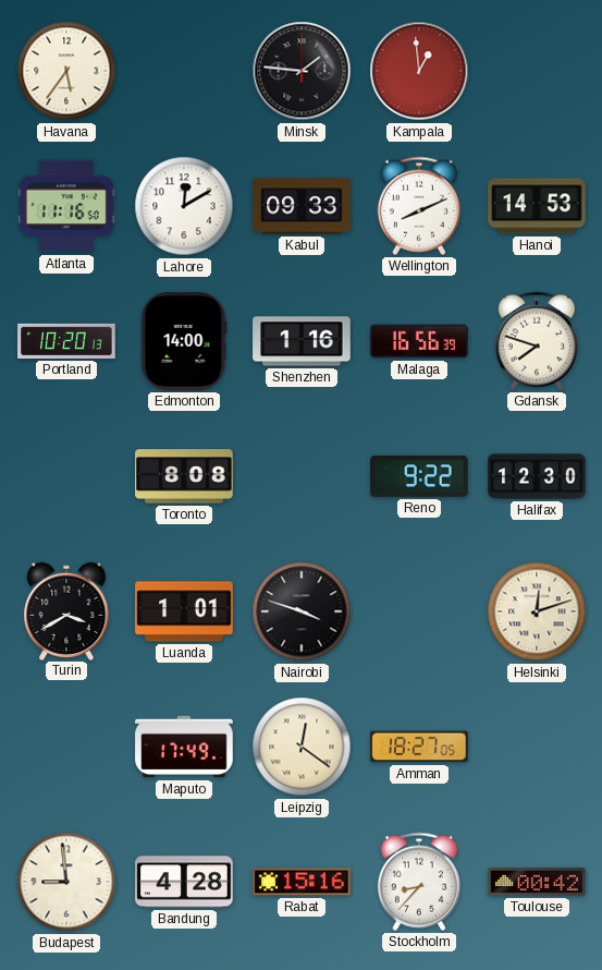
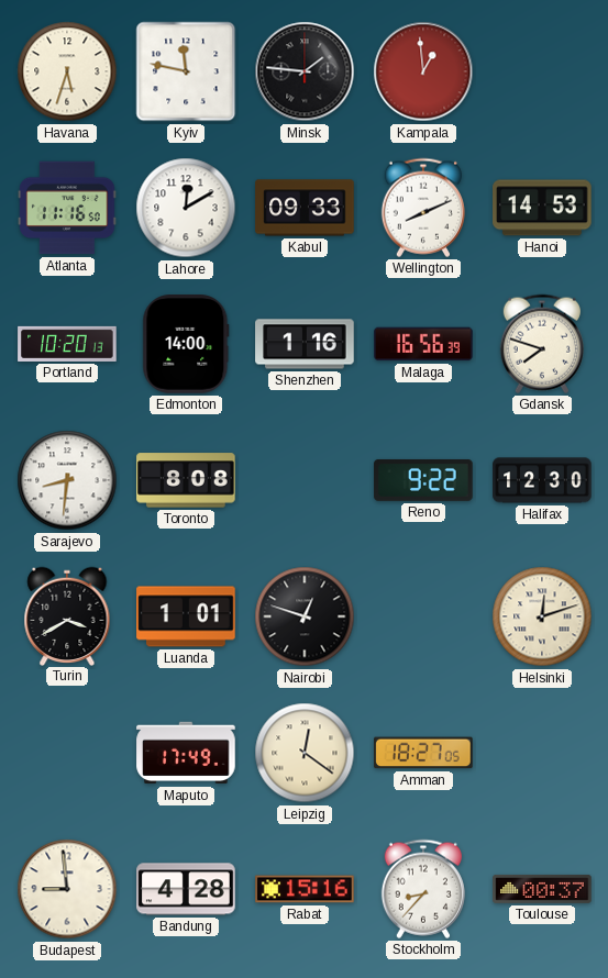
Havana: 5:36 -> 5:33 (67, 71)
Kyiv: none -> 11:47 (186, 71)
Sarajevo: none -> 8:31 (67, 480)
Nairobi: 3:48 -> 12:48 (305, 616)
Toulouse: 00:42 -> 00:37 (542, 889)
